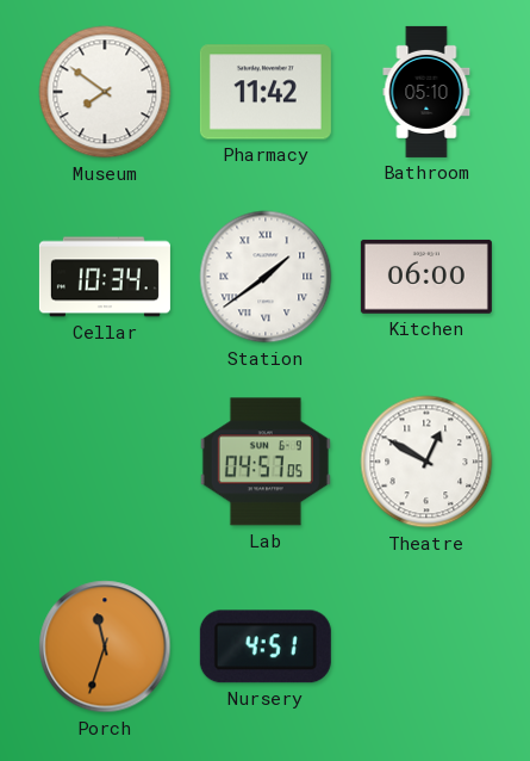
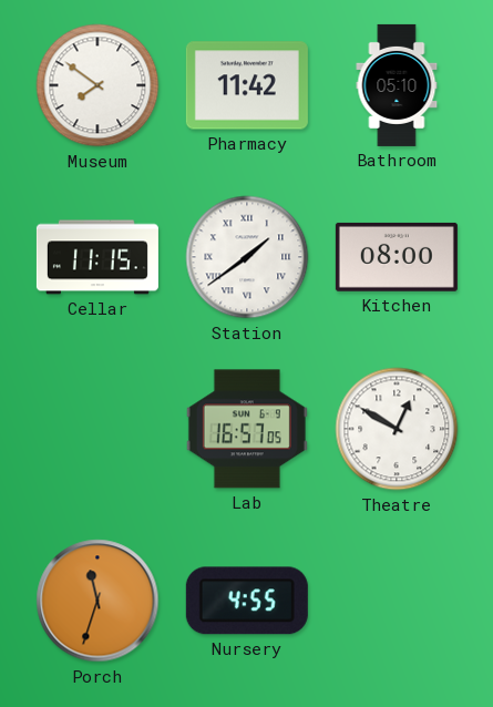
Cellar: 10:34 -> 11:15 (97, 257)
Kitchen: 06:00 -> 08:00 (397, 257)
Lab: 04:57 -> 16:57 (247, 429)
Nursery: 4:51 -> 4:55 (247, 601)
